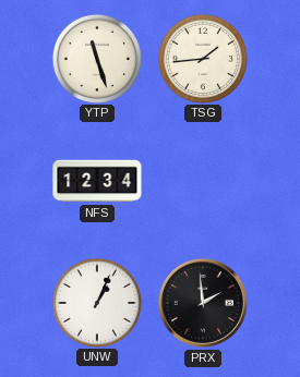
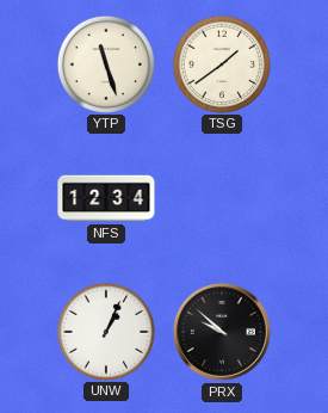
TSG: 1:44 -> 1:39 (221, 63)
PRX: 1:59 -> 9:52 (222, 332)
